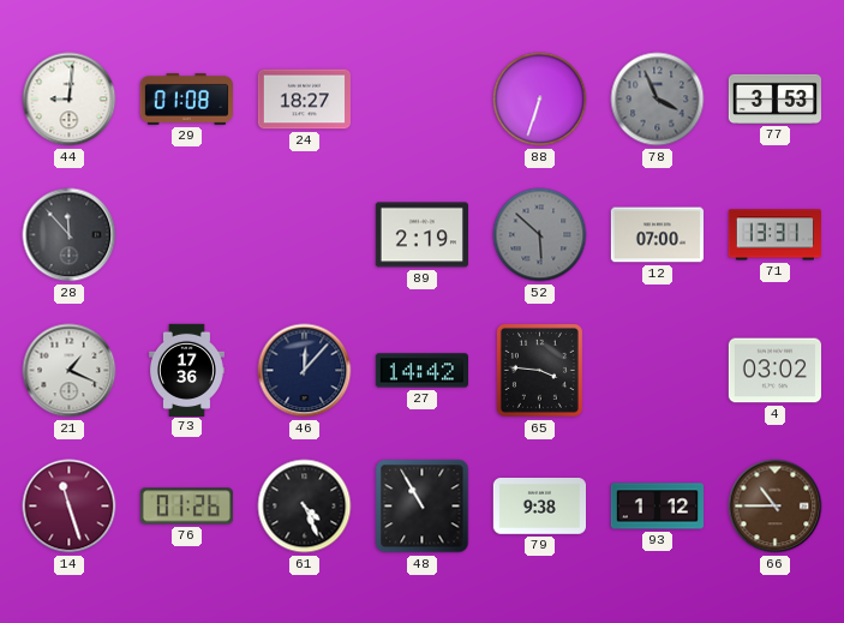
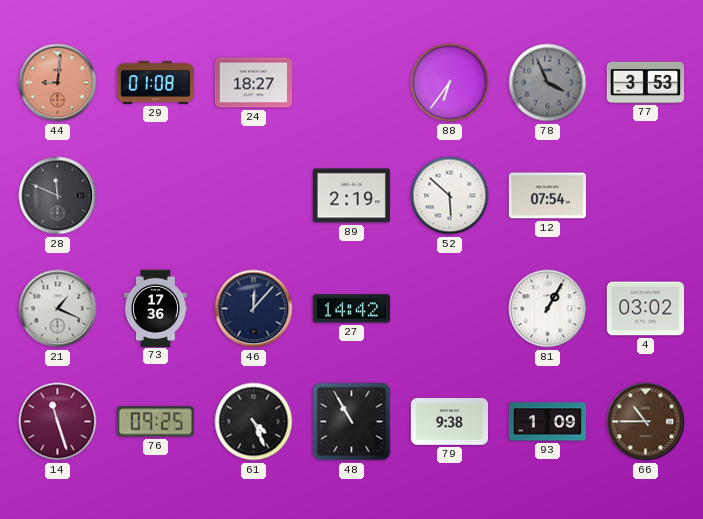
44 dial: white -> salmon (58, 83)
88: 6:33 -> 6:36 (450, 83)
28: 11:53 -> 11:49 (58, 196)
52 dial: grey -> white (450, 196)
12: 07:00 -> 07:54 (547, 196)
71: 13:31 -> none (774, 235)
65: 3:46 -> none (539, 370)
81: none -> 1:05 (548, 309)
76: 01:26 -> 09:25 (155, 422)
93: 1:12 -> 1:09 (547, 422)
